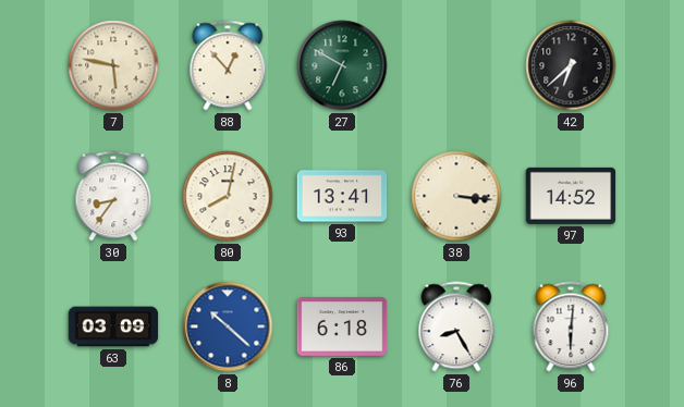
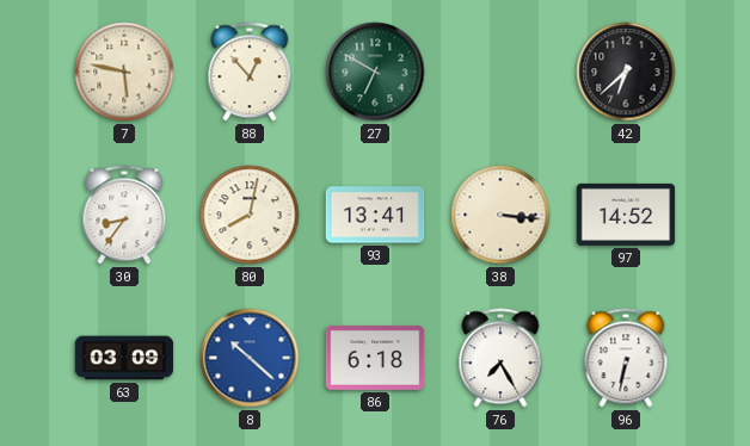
76: 8:25 -> 7:25 (500, 358)
96: 6:01 -> 6:32 (626, 358)
